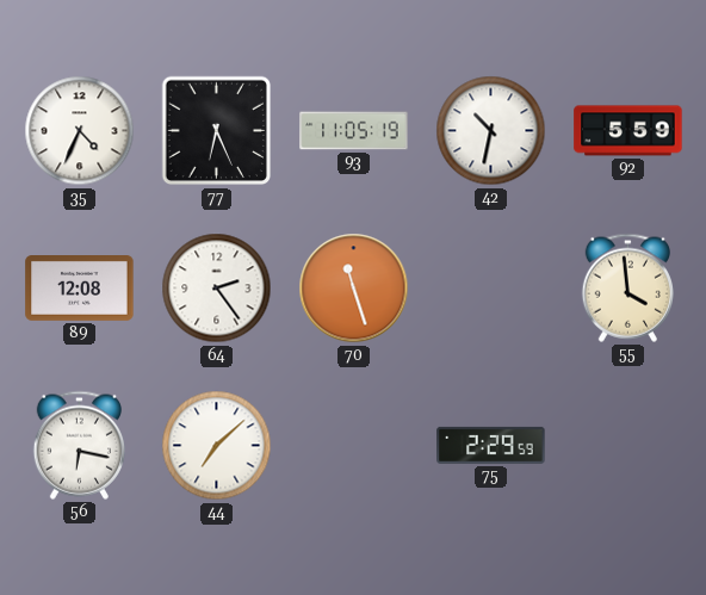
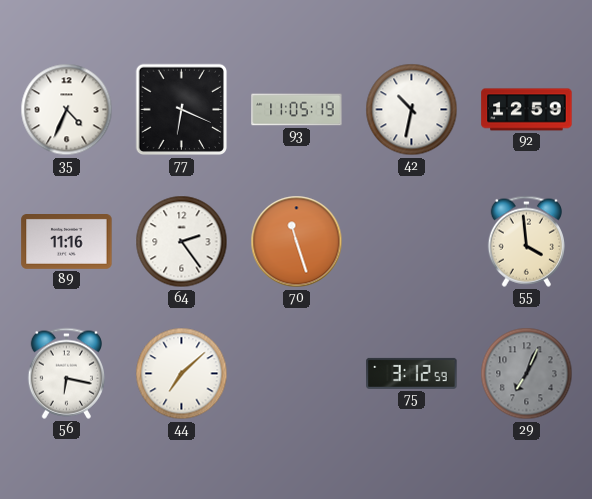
77: 6:26 -> 6:19 (182, 110)
92: 5:59 -> 12:59 (527, 110)
89: 12:08 -> 11:16 (67, 242)
75: 2:29 -> 3:12 (412, 373)
29: none -> 7:04 (527, 374)
